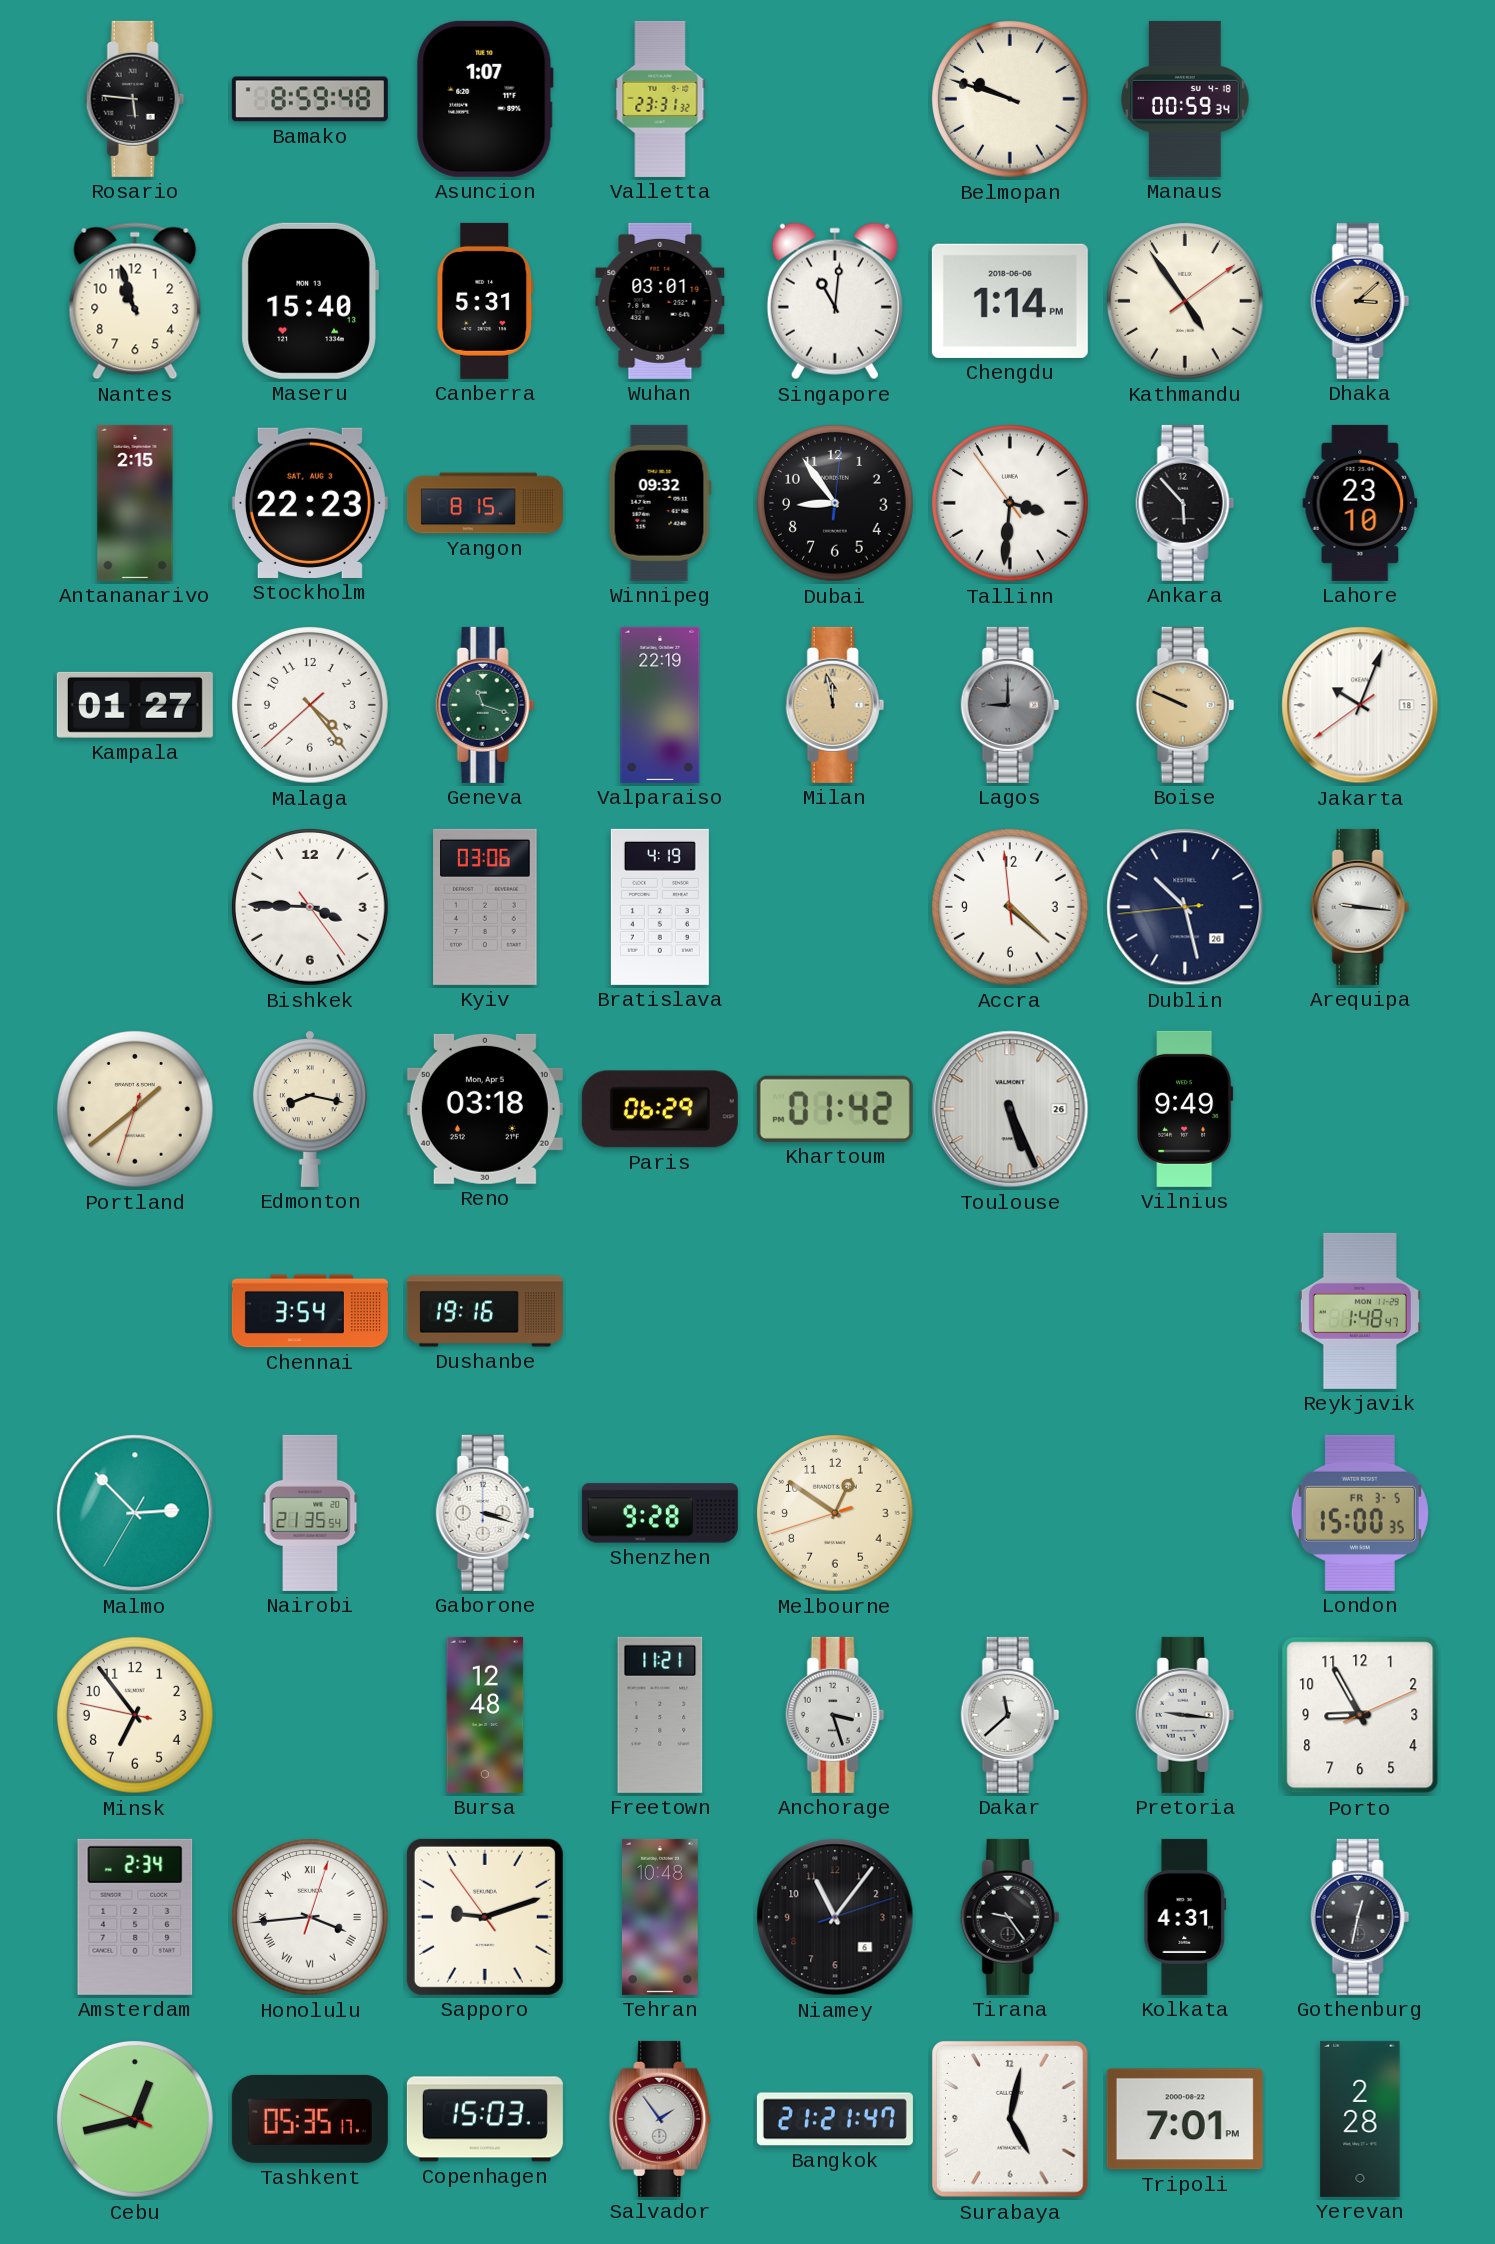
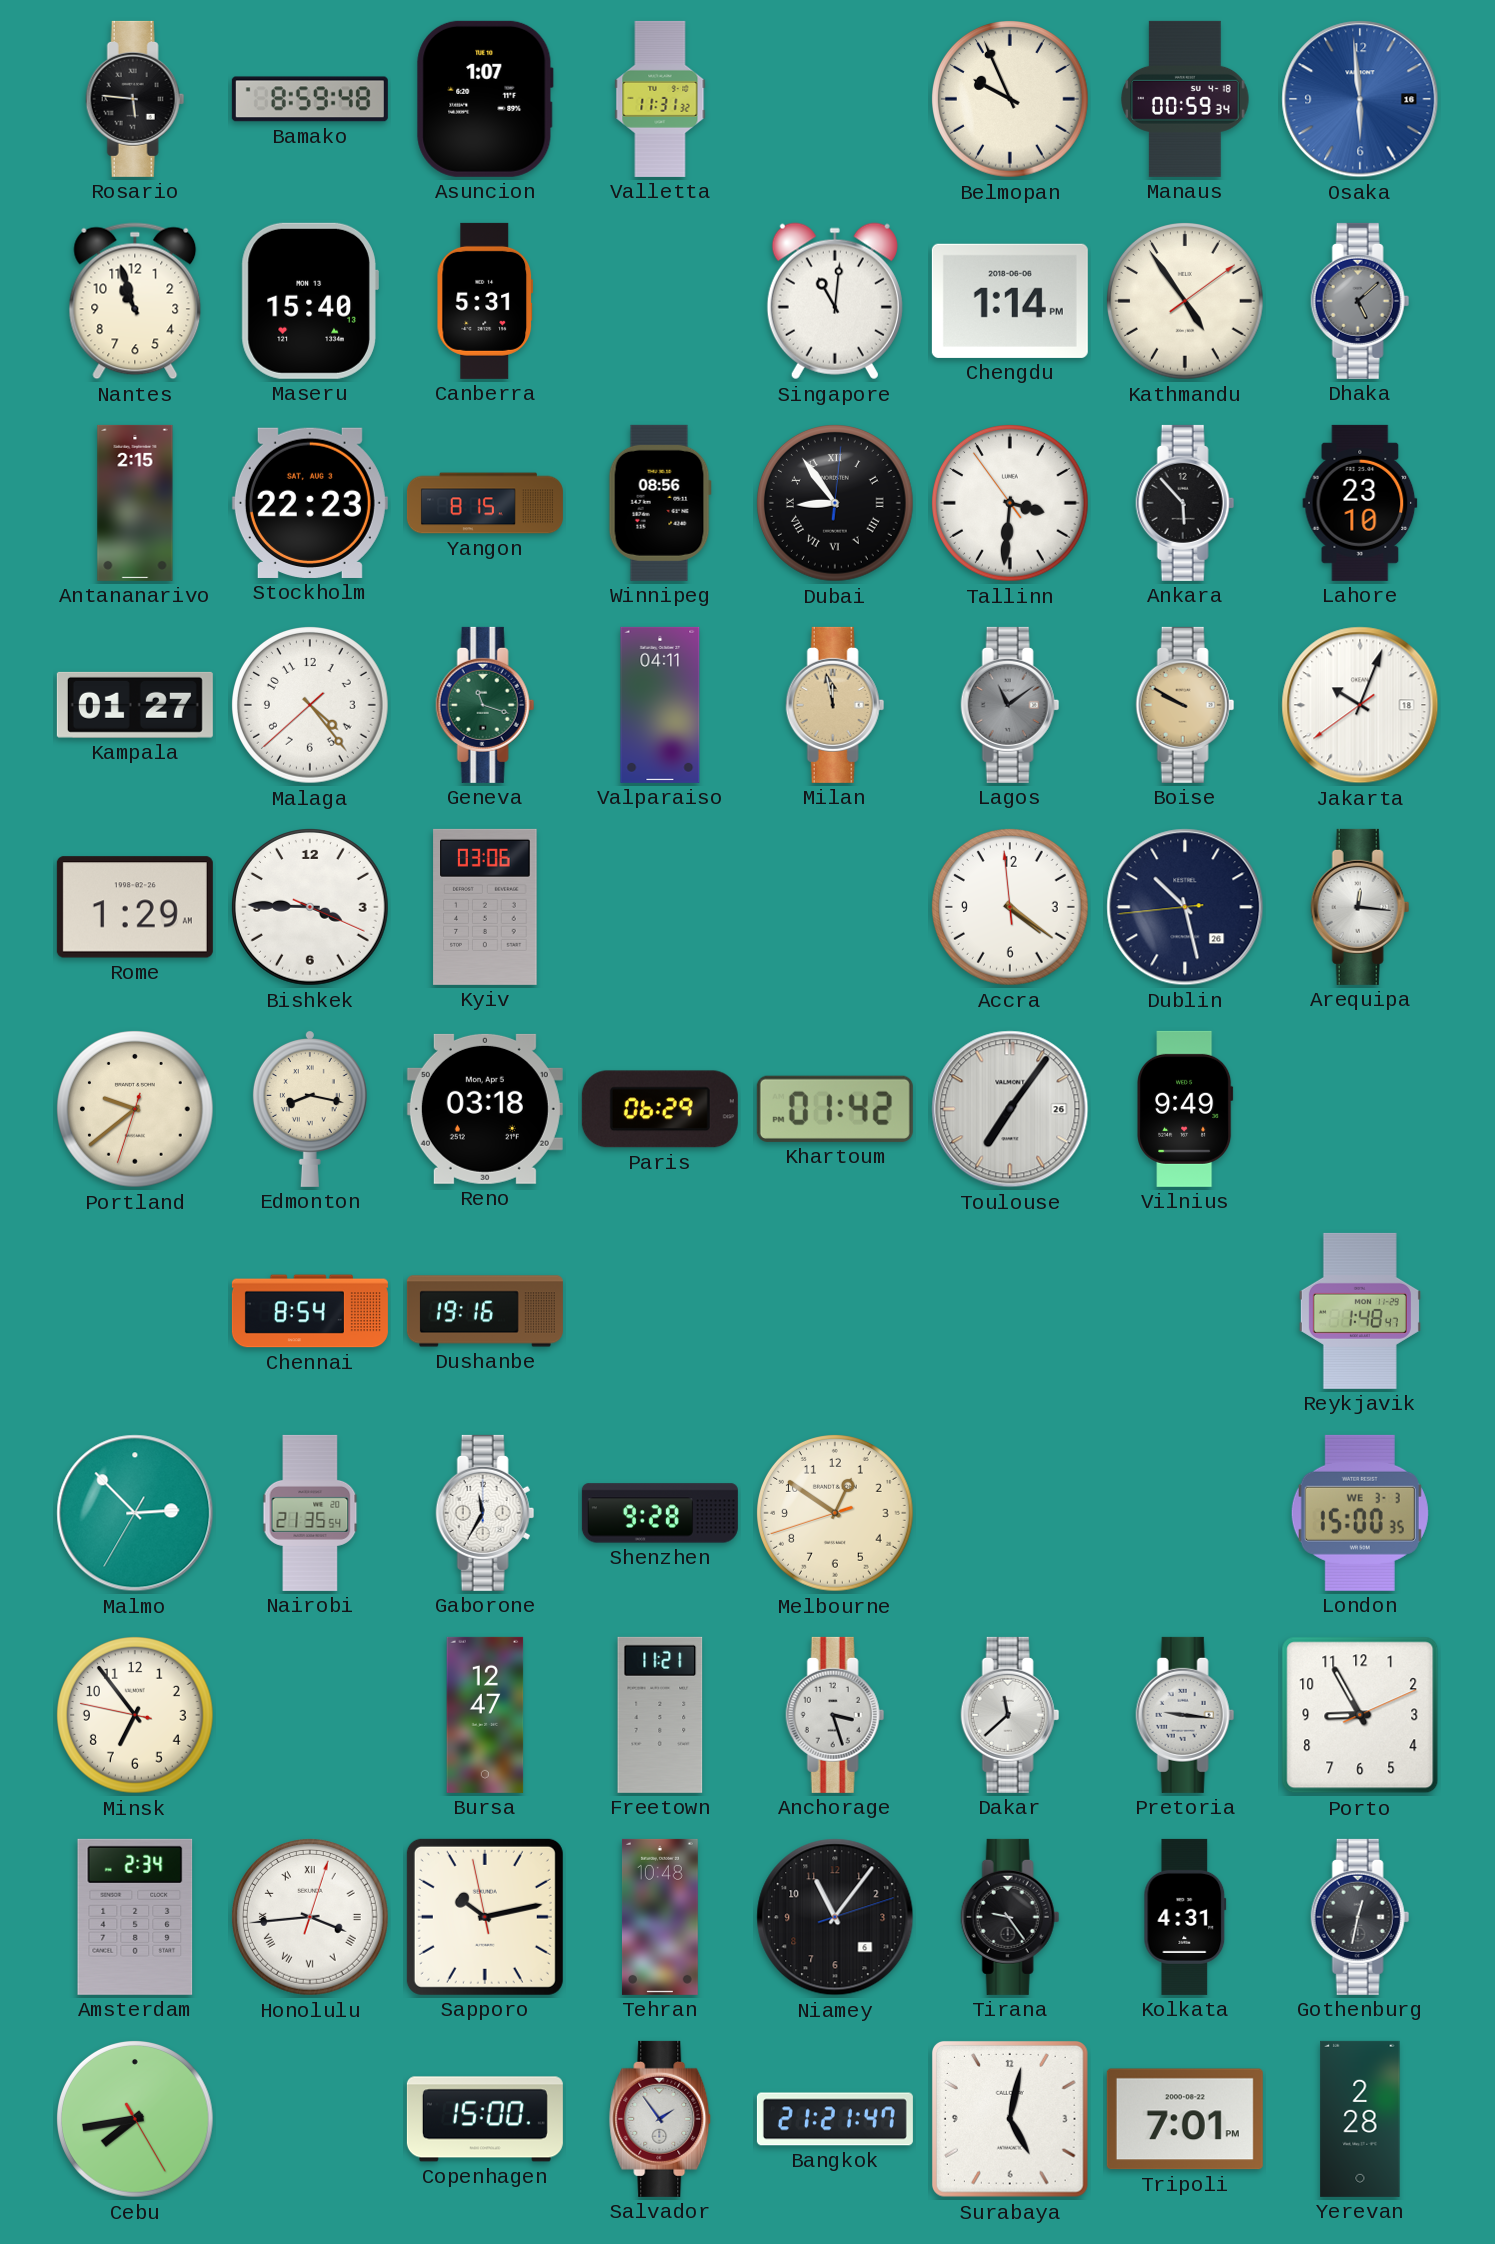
Valletta: 23:31 -> 11:31 (660, 99)
Belmopan: 9:48 -> 9:56 (1011, 100)
Osaka: none -> 5:59 (1360, 99)
Wuhan: 03:01 -> none (660, 301)
Dhaka: 3:08 -> 5:08 (1360, 301)
Dhaka dial: champagne -> grey (1360, 301)
Winnipeg: 09:32 -> 08:56 (660, 503)
Dubai numerals: Arabic -> Roman (836, 504)
Valparaiso: 22:19 -> 04:11 (660, 705)
Lagos: 9:00 -> 11:09 (1010, 705)
Boise: 9:49 -> 9:50 (1185, 705)
Rome: none -> 1:29 (135, 907)
Bishkek: 3:45:24 -> 3:45:19 (311, 908)
Bratislava: 4:19 -> none (660, 907)
Accra: 4:21 -> 4:20 (1011, 908)
Arequipa: 9:16 -> 12:16 (1360, 907)
Portland: 1:38 -> 9:38 (136, 1110)
Toulouse: 5:26 -> 7:06 (1010, 1109)
Chennai: 3:54 -> 8:54 (310, 1311)
Gaborone: 3:18 -> 11:35 (485, 1513)
London date: FR 3-5 -> WE 3-3 (1360, 1513)
Bursa: 12:48 -> 12:47 (485, 1715)
Sapporo: 9:11 -> 10:12 (485, 1917)
Cebu: 12:42 -> 7:43 (136, 2120)
Tashkent: 05:35 -> none (310, 2119)
Copenhagen: 15:03 -> 15:00 (485, 2119)
